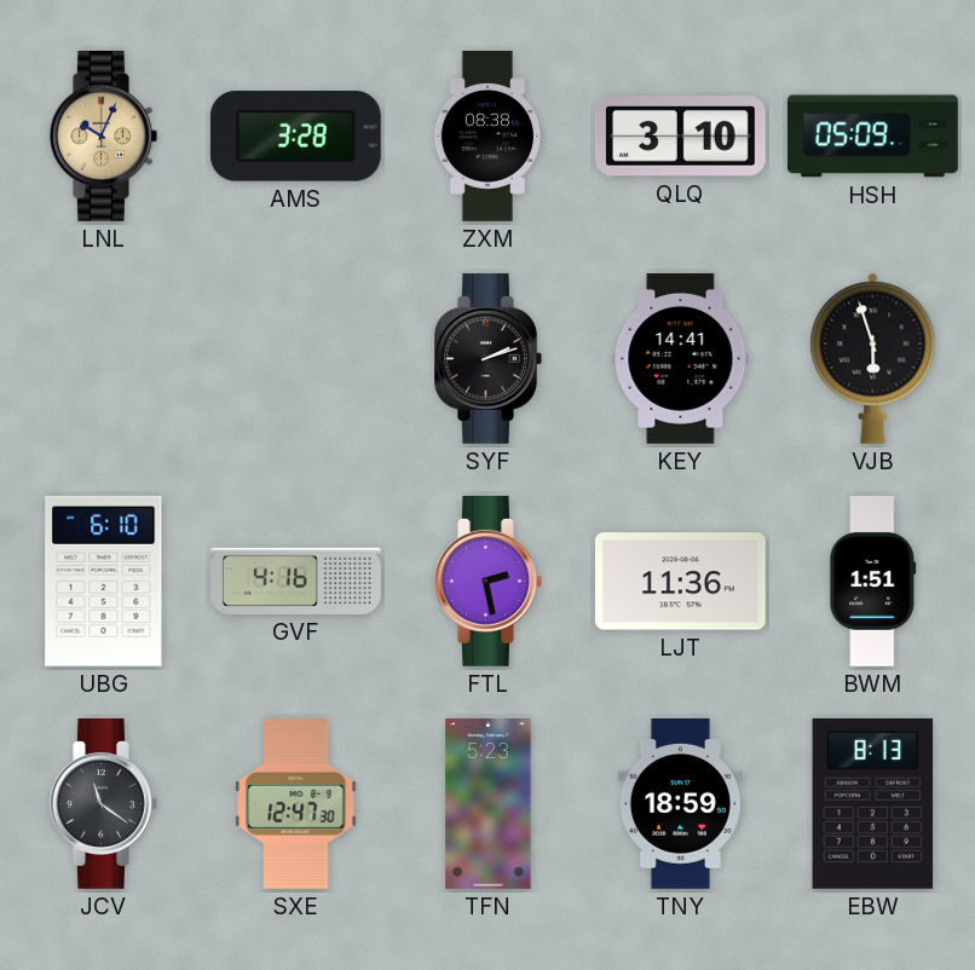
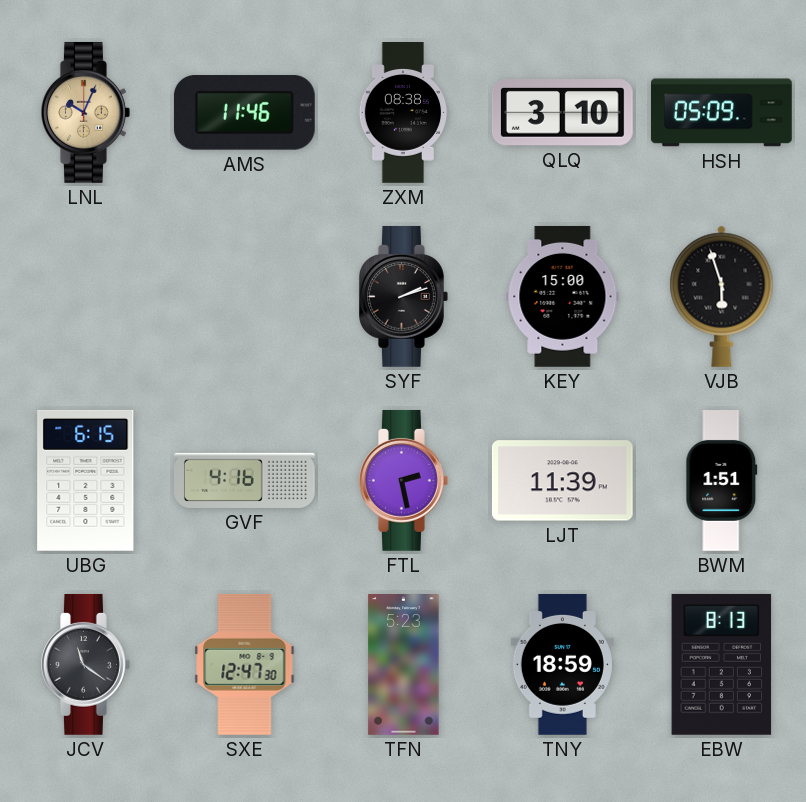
AMS: 3:28 -> 11:46 (244, 113)
KEY: 14:41 -> 15:00 (563, 296)
UBG: 6:10 -> 6:15 (86, 480)
LJT: 11:36 -> 11:39 (562, 481)
